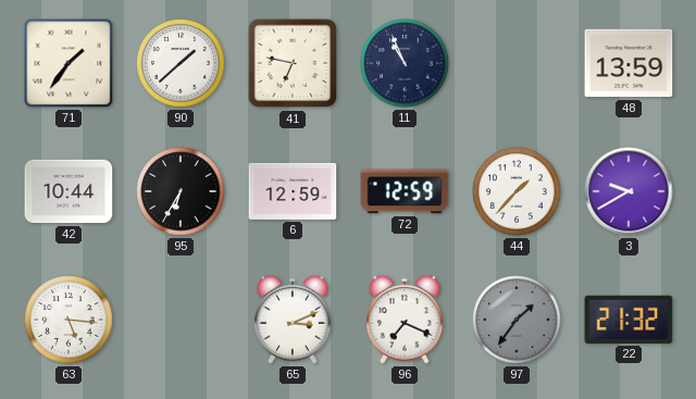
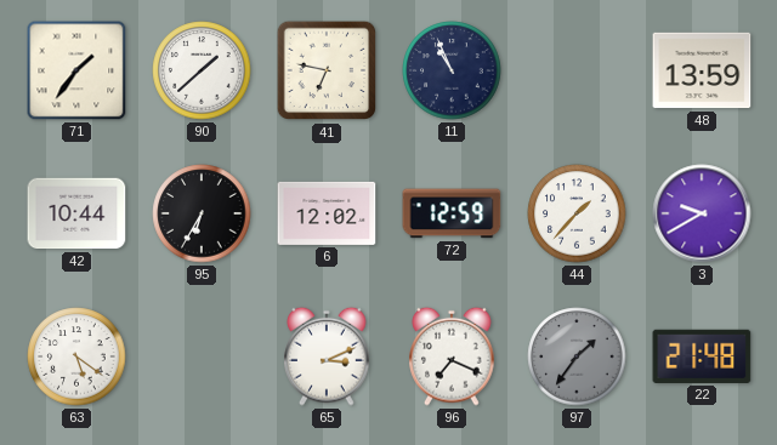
6: 12:59 -> 12:02 (327, 213)
63: 5:16 -> 5:21 (76, 356)
22: 21:32 -> 21:48 (702, 356)
